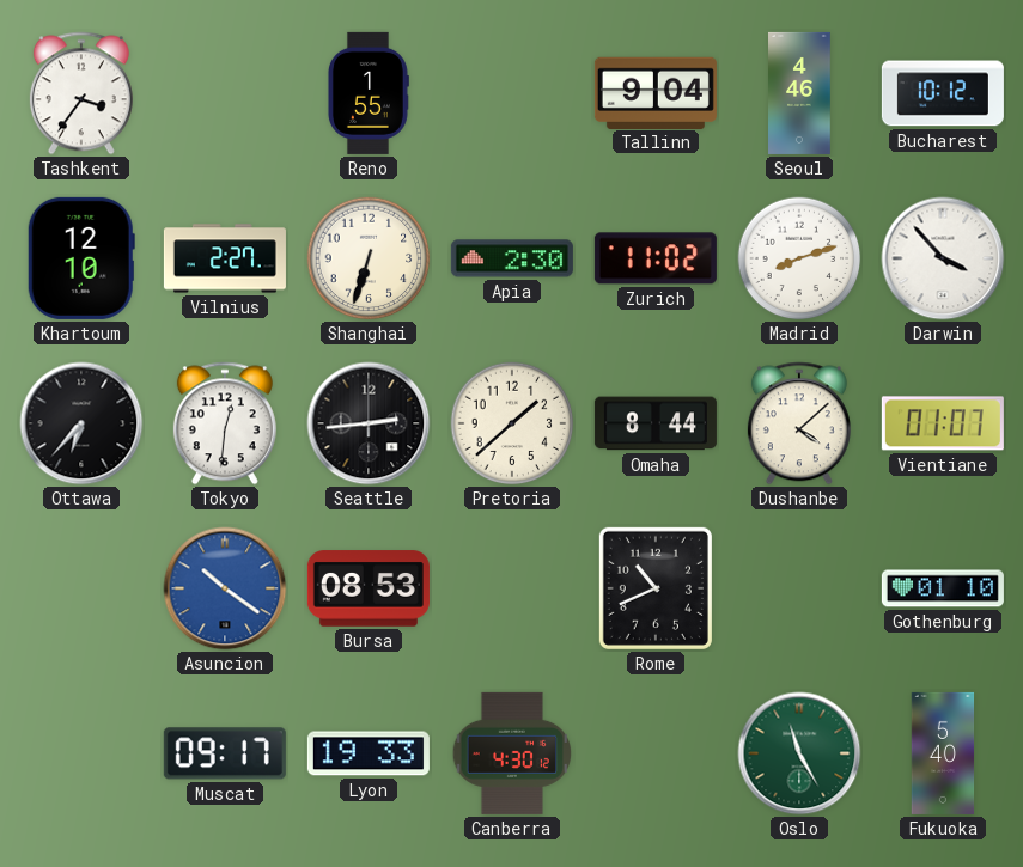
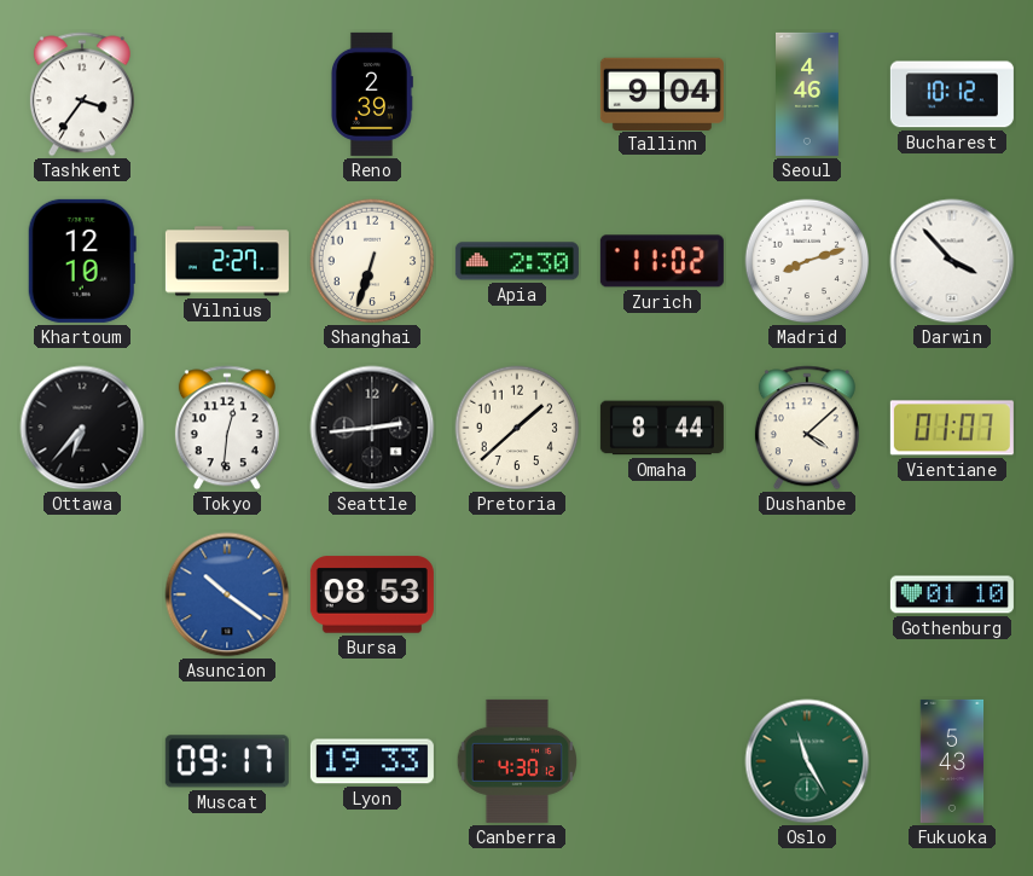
Reno: 1:55 -> 2:39 (371, 94)
Rome: 10:41 -> none (656, 588)
Fukuoka: 5:40 -> 5:43 (952, 761)
